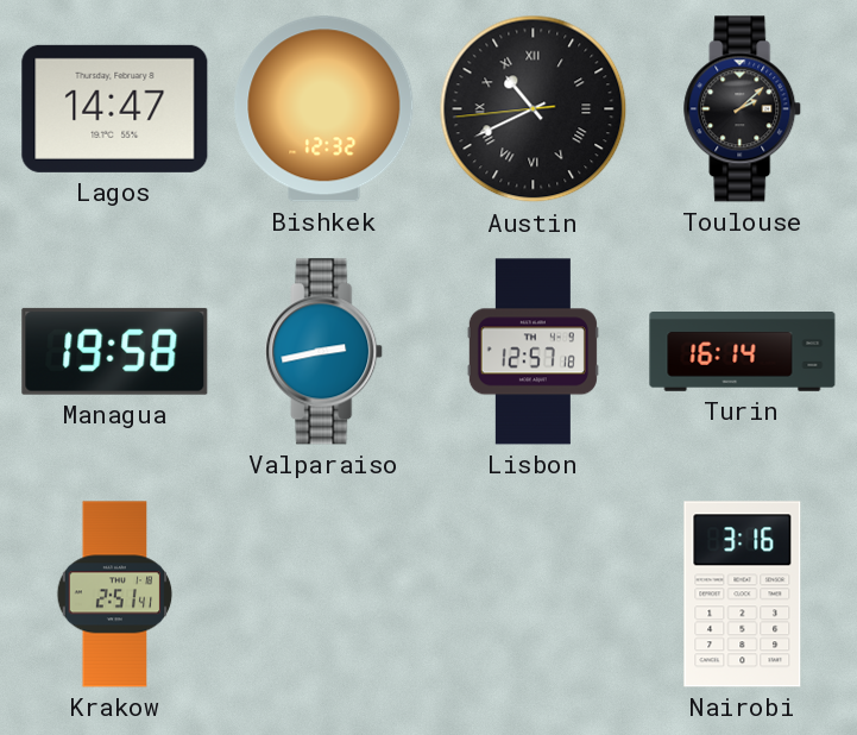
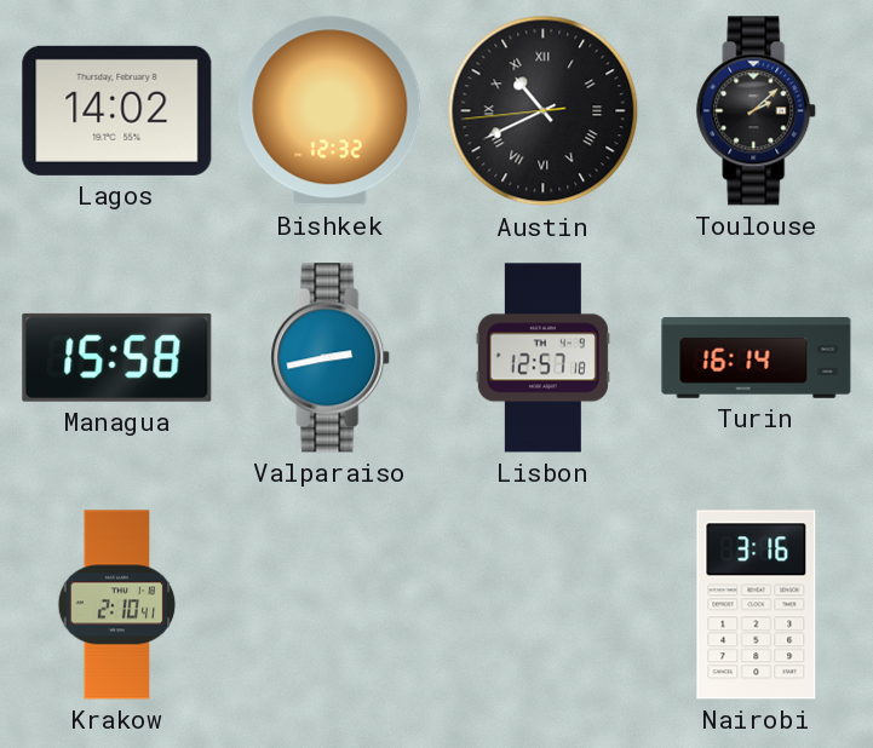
Lagos: 14:47 -> 14:02 (117, 110)
Managua: 19:58 -> 15:58 (117, 357)
Krakow: 2:51 -> 2:10 (117, 605)
